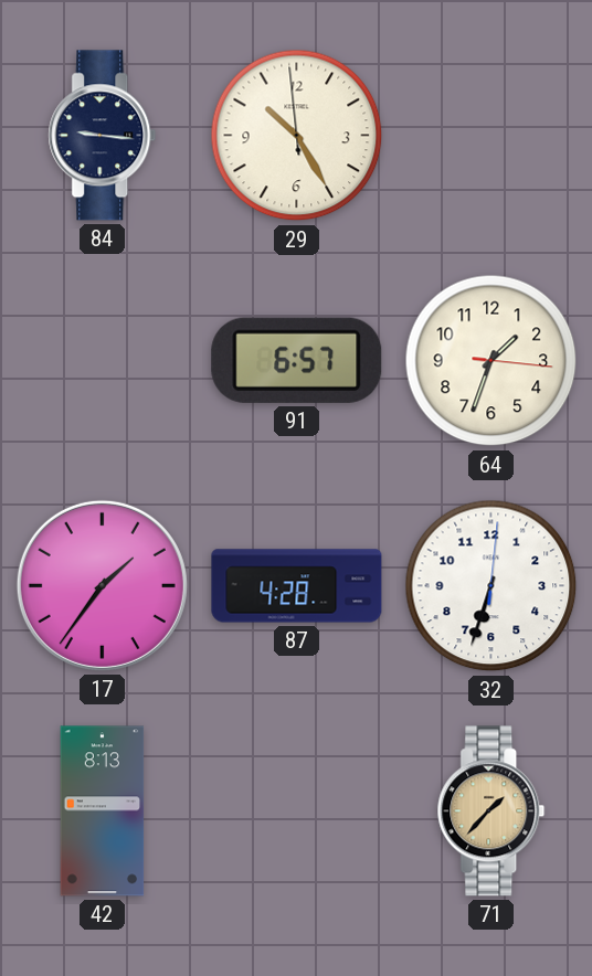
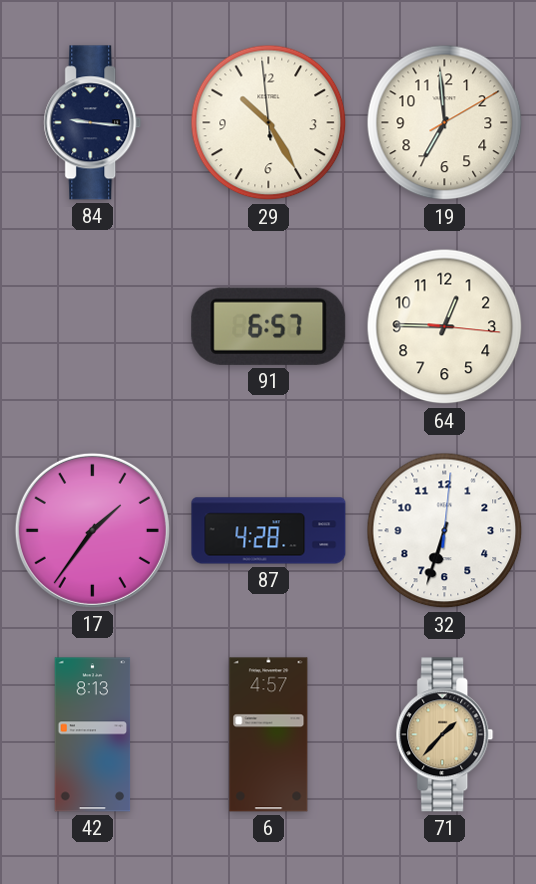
19: none -> 6:59 (445, 123)
64: 1:33 -> 12:45 (445, 327)
6: none -> 4:57 (269, 735)
